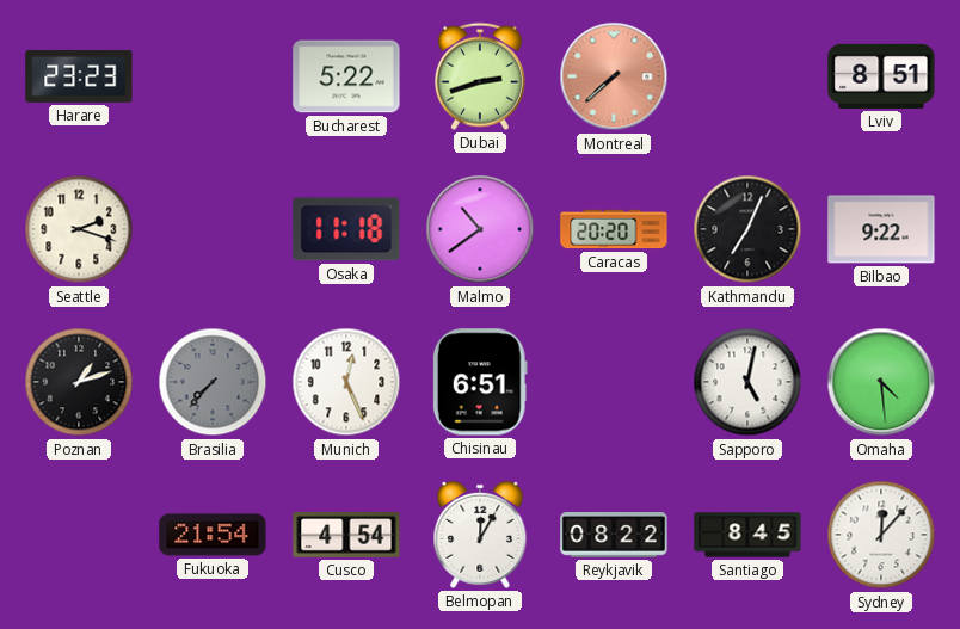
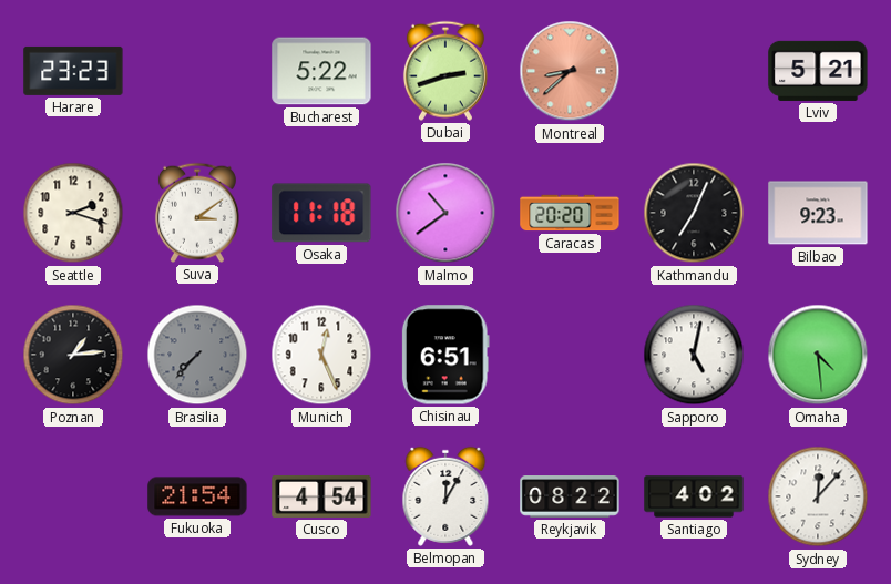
Montreal: 7:38 -> 8:38 (570, 71)
Lviv: 8:51 -> 5:21 (818, 71)
Suva: none -> 3:09 (197, 213)
Bilbao: 9:22 -> 9:23 (818, 213)
Poznan: 1:12 -> 1:14 (73, 355)
Santiago: 8:45 -> 4:02 (694, 496)
